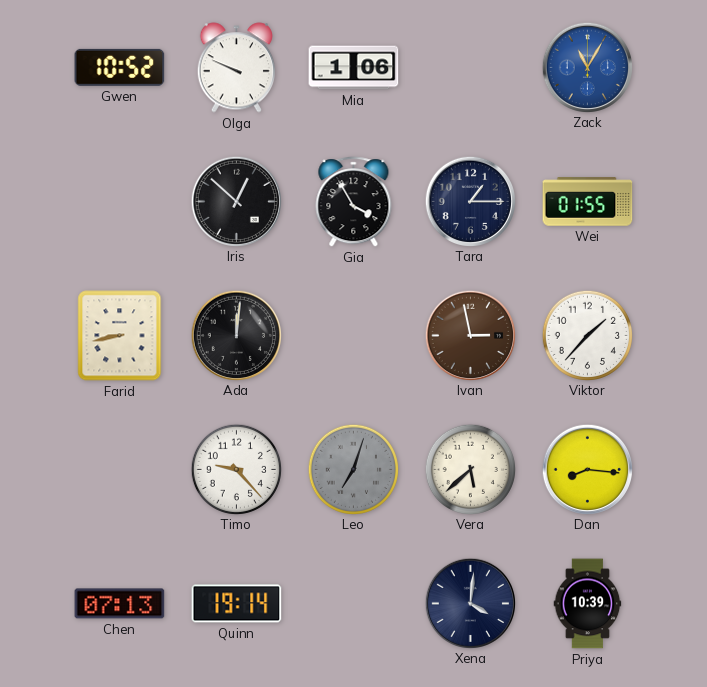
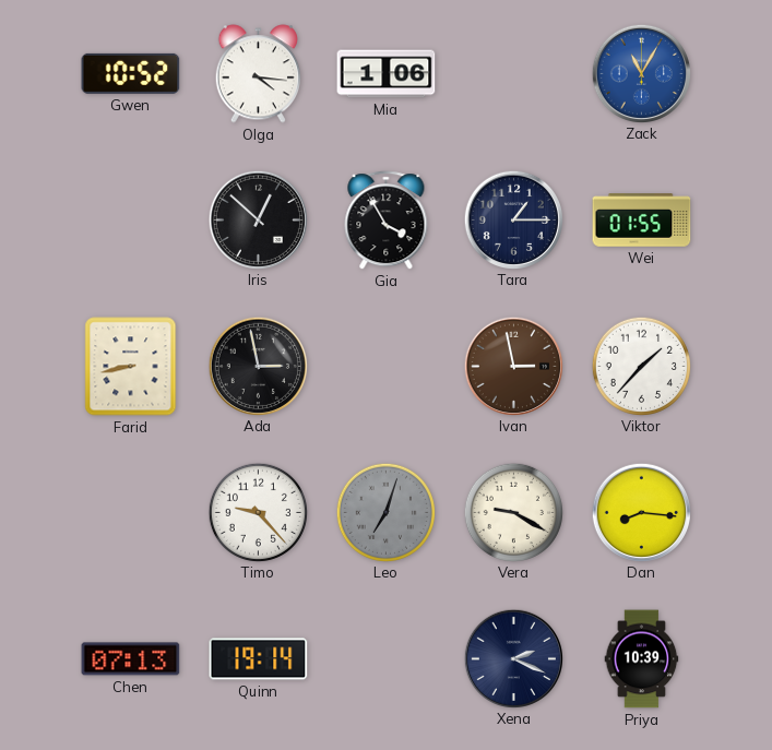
Olga: 9:49 -> 4:16 (258, 74)
Ada: 12:01 -> 2:58 (258, 366)
Vera: 5:38 -> 9:20 (513, 512)
Xena: 4:01 -> 2:19 (513, 658)
